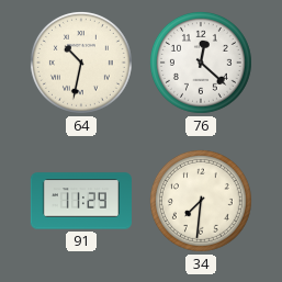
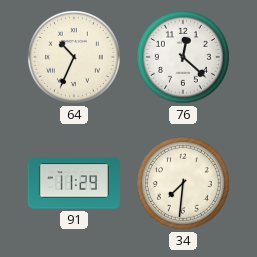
64: 10:32 -> 10:34 (74, 57)
